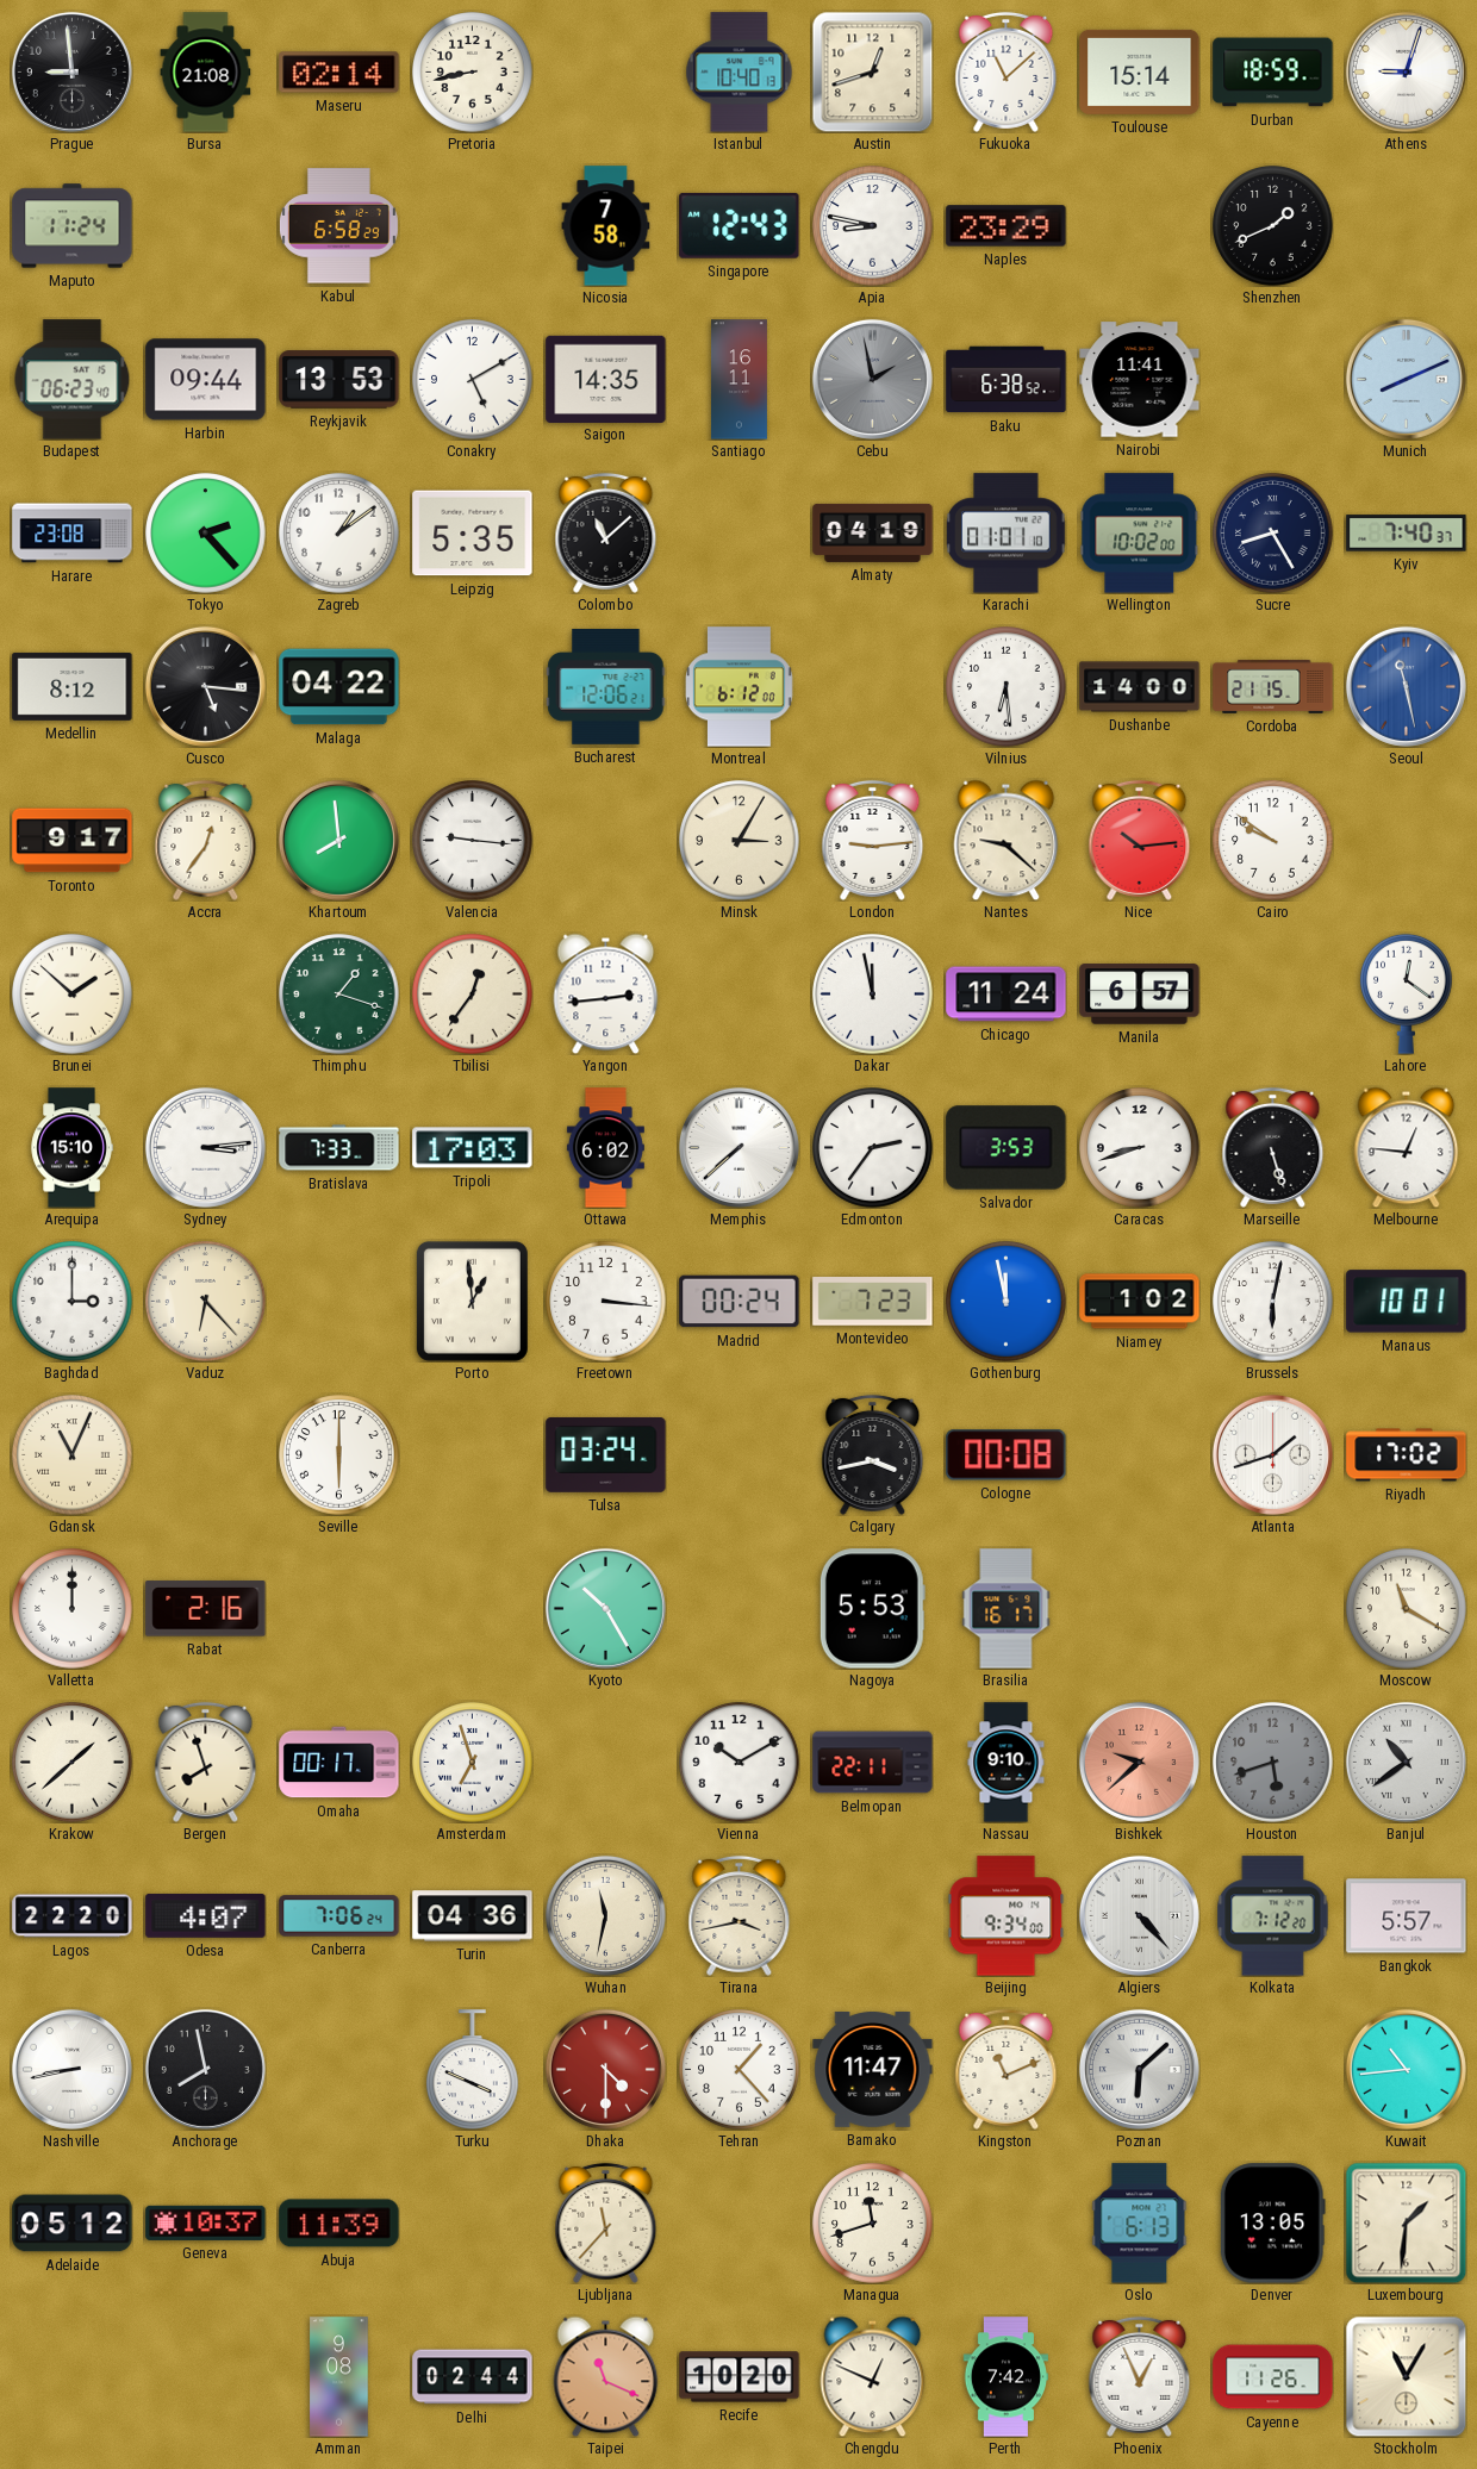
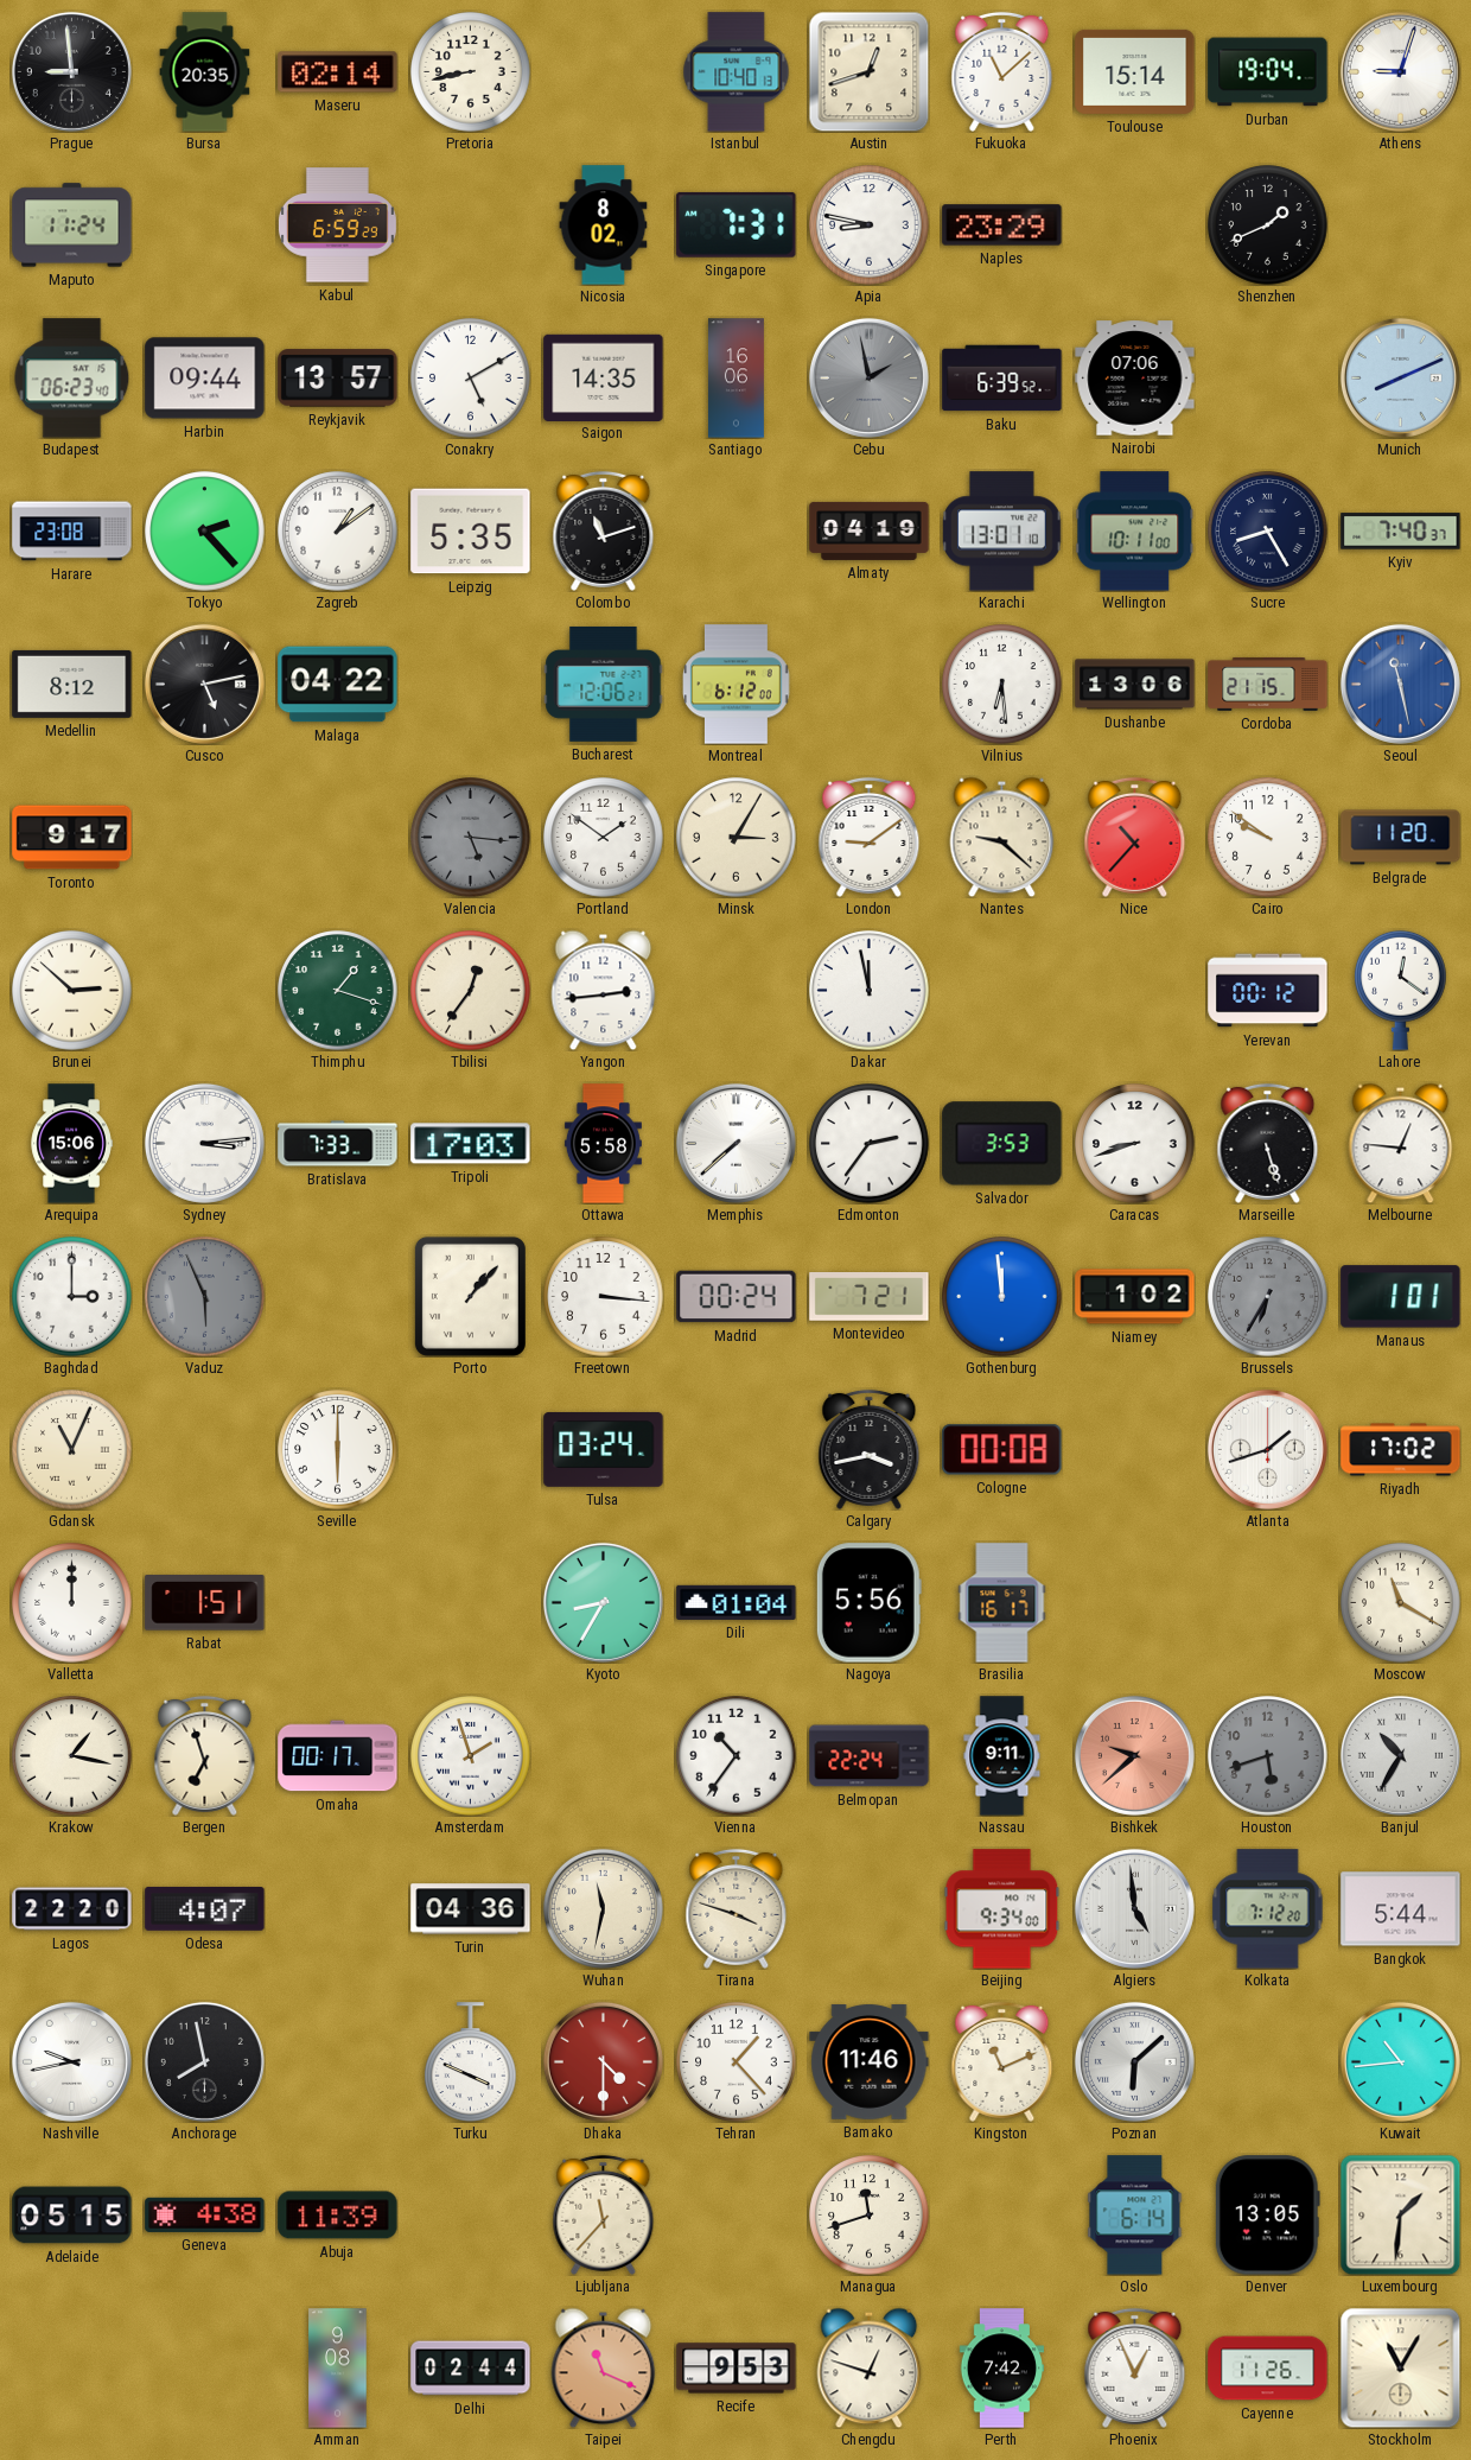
Bursa: 21:08 -> 20:35 (205, 72)
Durban: 18:59 -> 19:04 (1268, 72)
Kabul: 6:58 -> 6:59 (337, 225)
Nicosia: 7:58 -> 8:02 (604, 225)
Singapore: 12:43 -> 7:31 (737, 224)
Reykjavik: 13:53 -> 13:57 (338, 379)
Santiago: 16:11 -> 16:06 (735, 379)
Baku: 6:38 -> 6:39 (1002, 379)
Nairobi: 11:41 -> 07:06 (1135, 379)
Colombo: 11:08 -> 11:12 (604, 530)
Karachi: 01:01 -> 13:01 (1002, 532)
Wellington: 10:02 -> 10:11 (1135, 532)
Cusco: 5:16 -> 5:13 (204, 684)
Dushanbe: 14:00 -> 13:06 (1135, 685)
Accra: 12:36 -> none (206, 840)
Khartoum: 7:59 -> none (338, 840)
Valencia: 9:16 -> 5:16 (471, 838)
Valencia dial: white -> grey (471, 838)
Portland: none -> 1:51 (604, 838)
London: 9:14 -> 9:09 (870, 837)
Nice: 10:14 -> 10:37 (1135, 837)
Belgrade: none -> 11:20 (1401, 838)
Brunei: 1:52 -> 2:52 (72, 991)
Chicago: 11:24 -> none (1007, 995)
Manila: 6:57 -> none (1140, 995)
Yerevan: none -> 00:12 (1268, 991)
Arequipa: 15:10 -> 15:06 (71, 1144)
Ottawa: 6:02 -> 5:58 (603, 1144)
Vaduz: 6:23 -> 5:56 (205, 1297)
Vaduz dial: cream -> grey (205, 1297)
Porto: 12:59 -> 1:07 (470, 1296)
Montevideo: 7:23 -> 7:21 (870, 1297)
Gothenburg: 11:58 -> 11:59 (1002, 1297)
Brussels: 6:02 -> 6:35 (1268, 1297)
Brussels dial: white -> grey (1268, 1297)
Manaus: 10:01 -> 1:01 (1401, 1297)
Rabat: 2:16 -> 1:51 (205, 1603)
Kyoto: 10:25 -> 8:35 (603, 1602)
Dili: none -> 01:04 (737, 1602)
Nagoya: 5:53 -> 5:56 (868, 1603)
Krakow: 1:38 -> 1:17 (72, 1756)
Bergen: 7:57 -> 6:57 (205, 1755)
Amsterdam: 6:57 -> 1:57 (471, 1756)
Vienna: 10:10 -> 10:36 (737, 1756)
Belmopan: 22:11 -> 22:24 (870, 1756)
Nassau: 9:10 -> 9:11 (1002, 1756)
Banjul: 10:39 -> 10:35 (1400, 1755)
Canberra: 7:06 -> none (339, 1916)
Tirana: 3:43 -> 3:48 (737, 1908)
Algiers: 4:23 -> 4:59 (1134, 1908)
Bangkok: 5:57 -> 5:44 (1401, 1909)
Nashville: 8:43 -> 9:43 (71, 2061)
Bamako: 11:47 -> 11:46 (870, 2062)
Adelaide: 05:12 -> 05:15 (72, 2216)
Geneva: 10:37 -> 4:38 (205, 2214)
Oslo: 6:13 -> 6:14 (1135, 2216)
Recife: 10:20 -> 9:53 (737, 2369)
Chengdu: 12:49 -> 12:48 (870, 2367)
